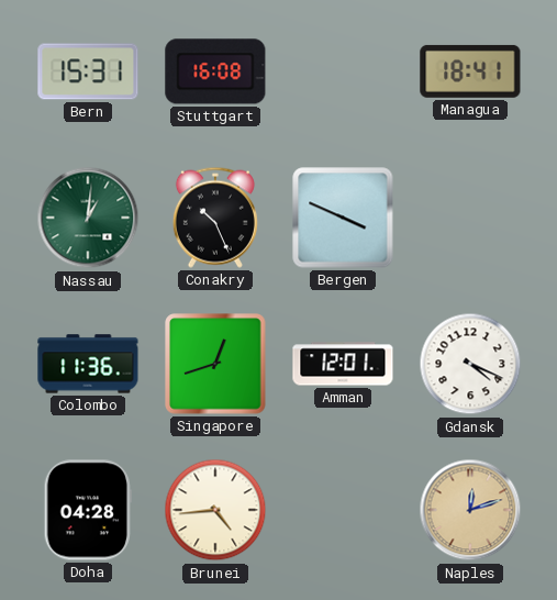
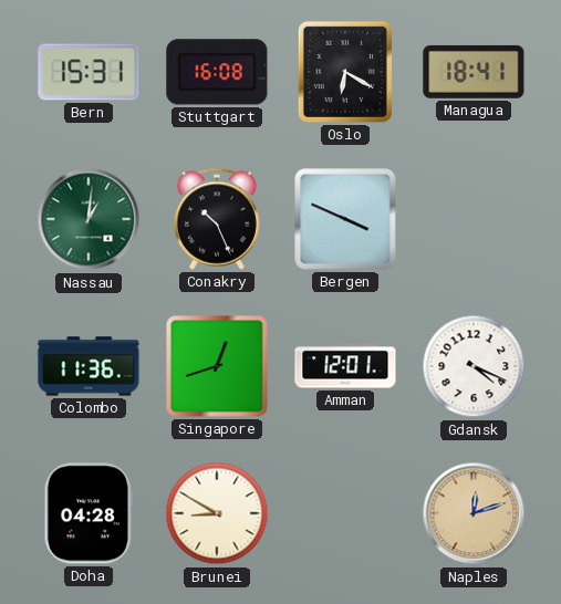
Oslo: none -> 6:20 (345, 72)
Brunei: 4:44 -> 8:50 (217, 513)
